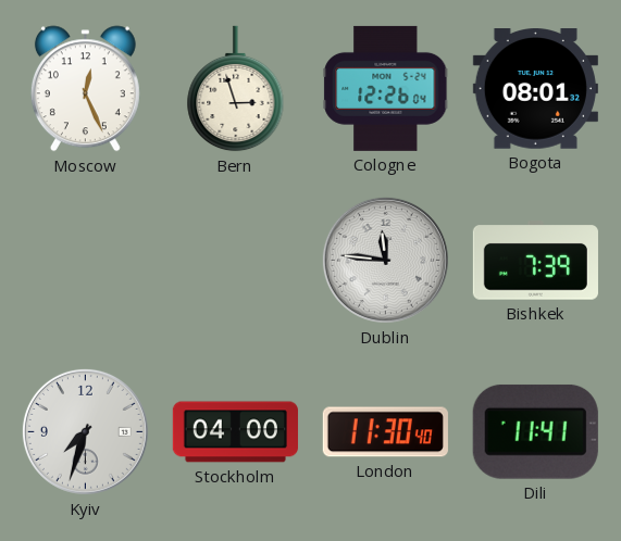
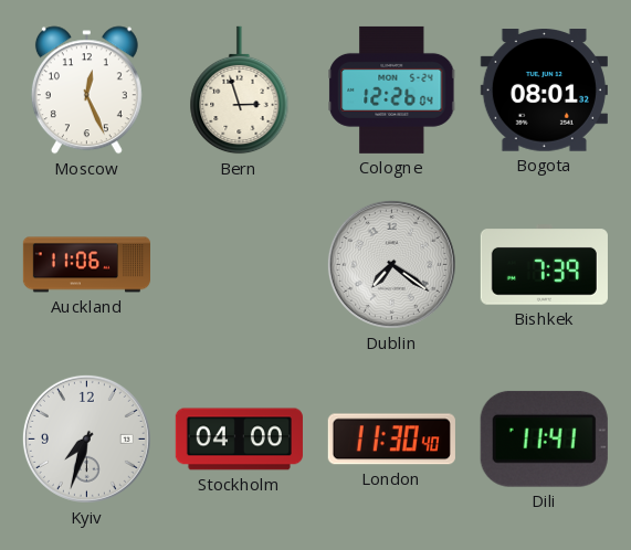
Auckland: none -> 11:06 (86, 265)
Dublin: 11:46 -> 7:21 (391, 264)
